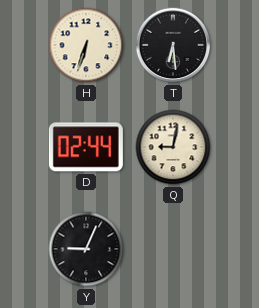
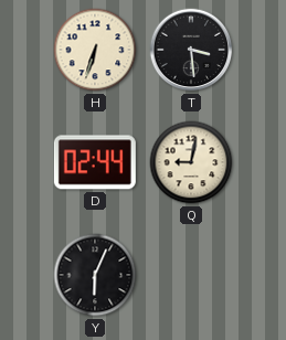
T: 6:29 -> 3:29 (191, 50)
Y: 9:04 -> 6:04 (95, 275)
